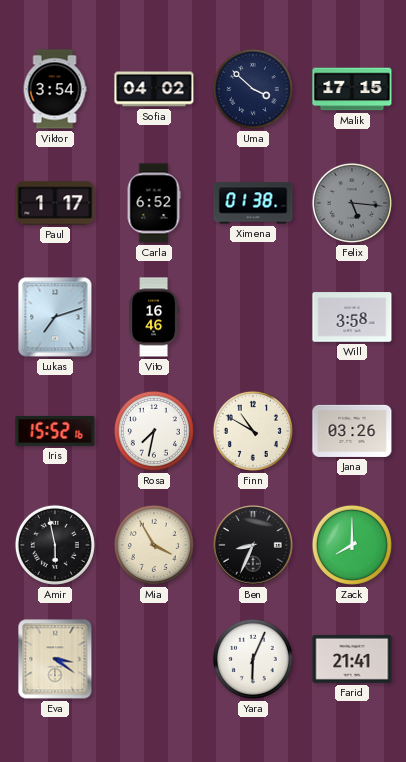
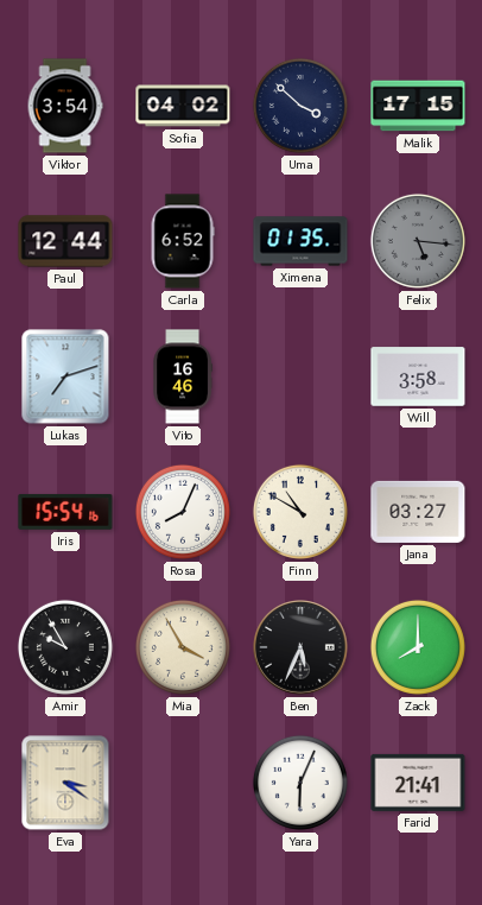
Paul: 1:17 -> 12:44 (65, 241)
Ximena: 01:38 -> 01:35 (300, 241)
Iris: 15:52 -> 15:54 (65, 512)
Rosa: 7:32 -> 8:04 (183, 512)
Jana: 03:26 -> 03:27 (418, 512)
Amir: 5:58 -> 9:55 (65, 647)
Ben: 8:34 -> 5:34 (302, 648)
